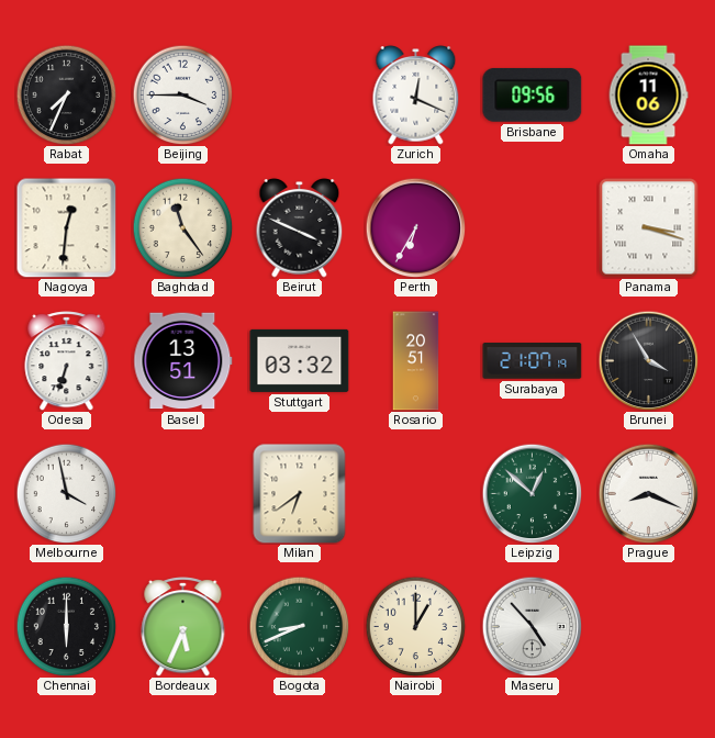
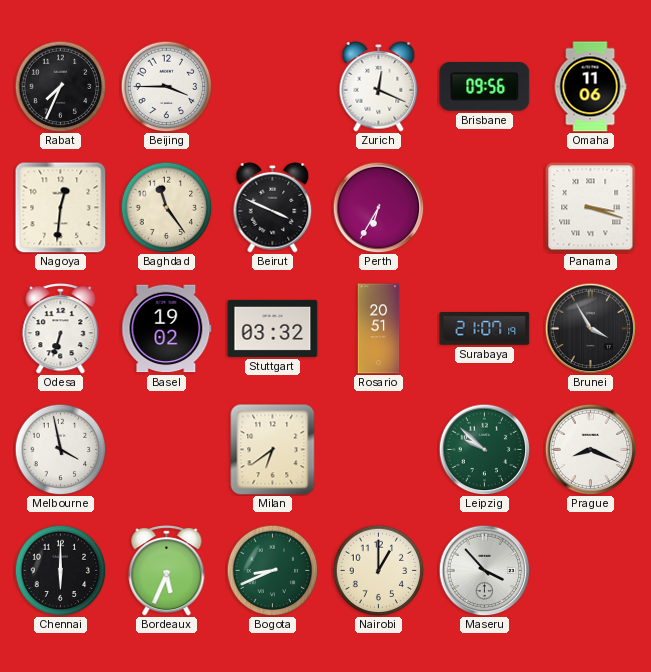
Basel: 13:51 -> 19:02 (167, 329)
Leipzig: 12:52 -> 9:52 (484, 449)
Maseru: 4:53 -> 3:53 (484, 570)
